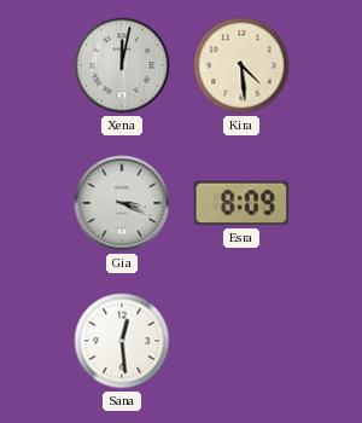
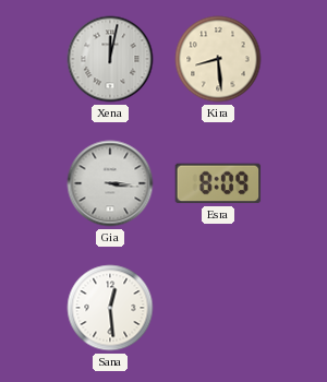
Kira: 4:29 -> 8:29 (218, 59)
Gia: 3:19 -> 3:16 (110, 183)
